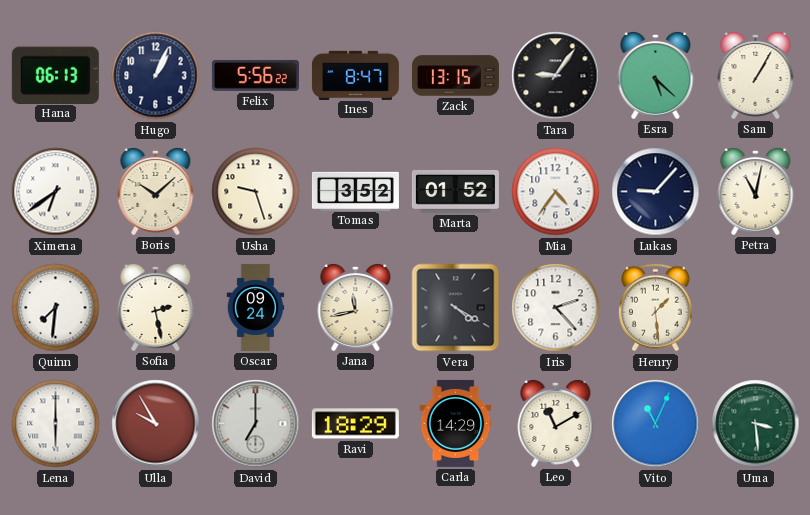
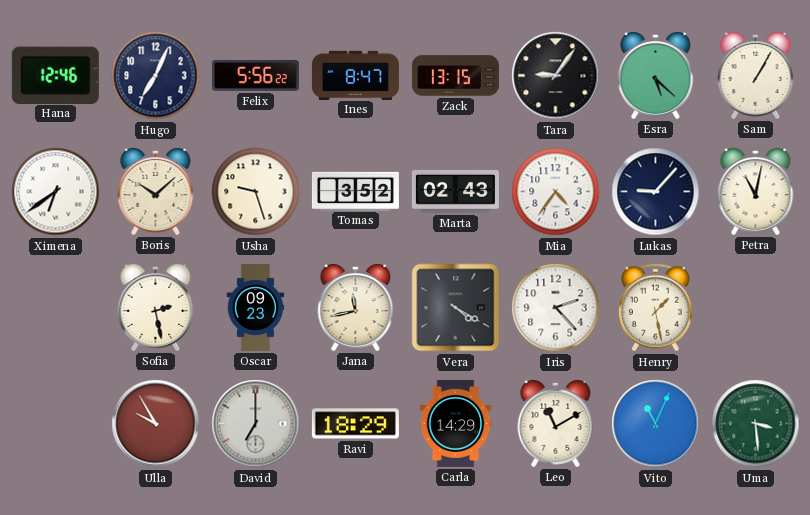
Hana: 06:13 -> 12:46 (55, 75)
Hugo: 1:04 -> 7:04 (156, 76)
Marta: 01:52 -> 02:43 (455, 191)
Quinn: 7:31 -> none (56, 308)
Oscar: 09:24 -> 09:23 (256, 307)
Henry: 1:29 -> 1:28 (655, 308)
Lena: 6:00 -> none (56, 424)
